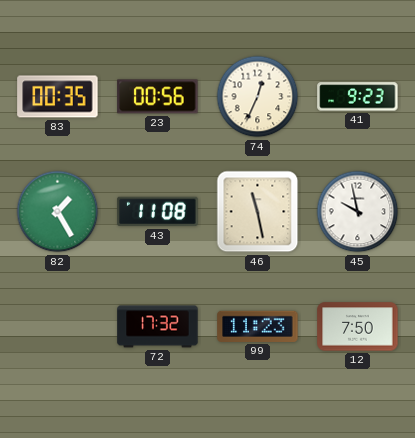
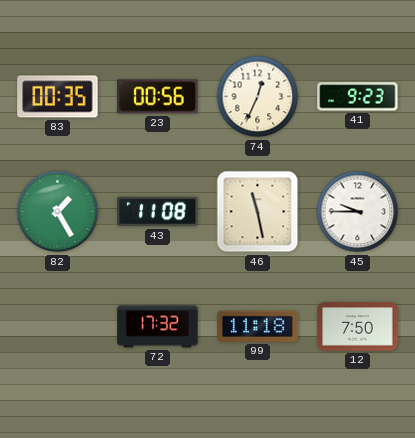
45: 9:58 -> 9:45 (358, 212)
99: 11:23 -> 11:18 (258, 326)
